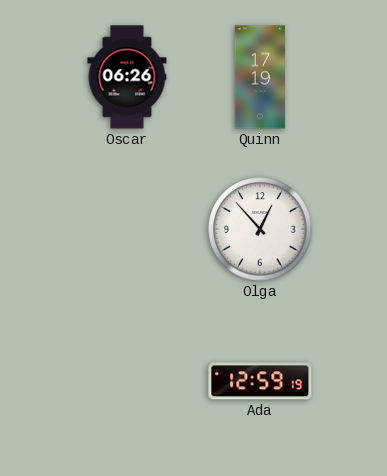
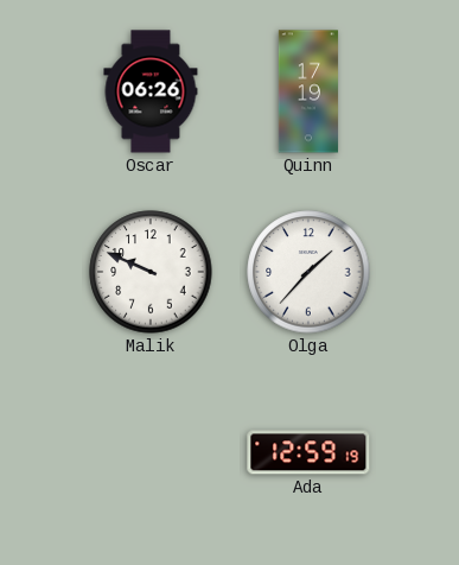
Malik: none -> 9:49 (151, 272)
Olga: 12:53 -> 1:37 (308, 272)
